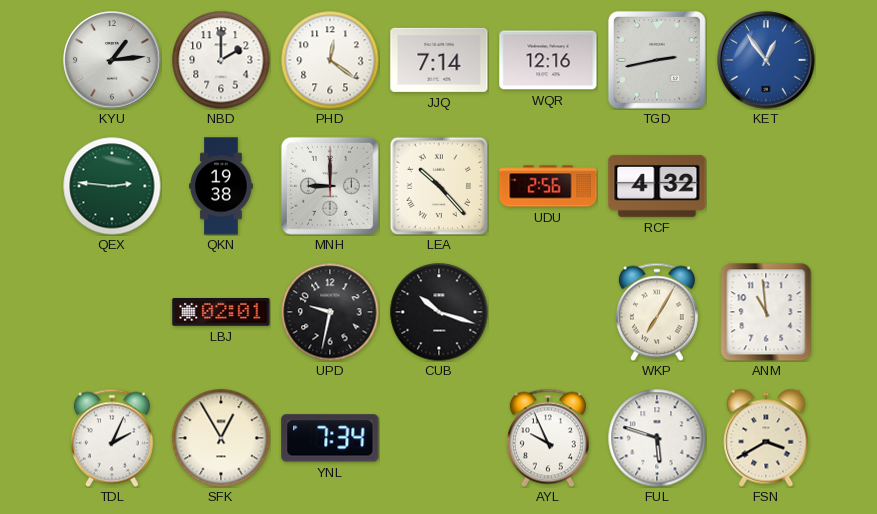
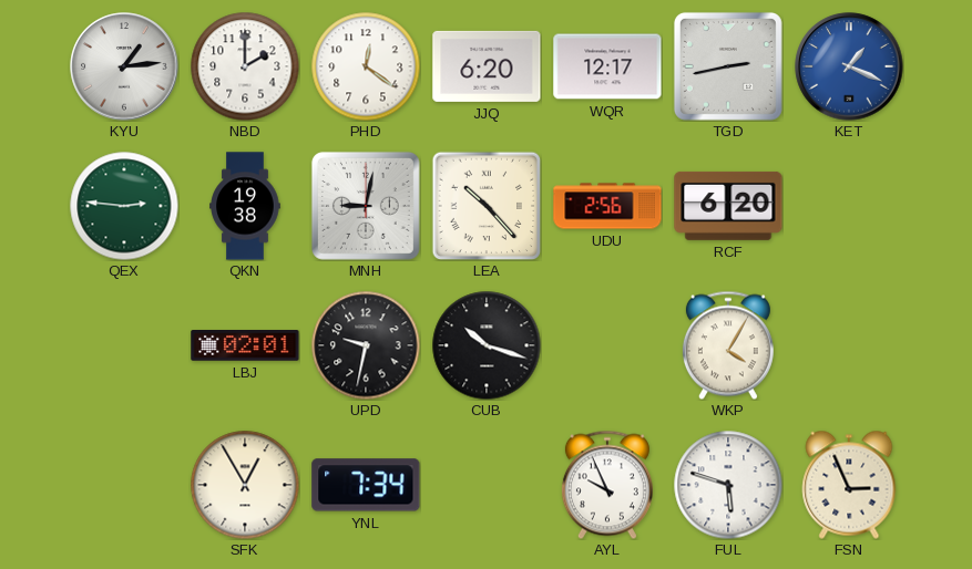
JJQ: 7:14 -> 6:20 (487, 66)
WQR: 12:16 -> 12:17 (607, 66)
KET: 12:54 -> 1:19 (849, 66)
MNH: 9:00 -> 9:02 (366, 206)
RCF: 4:32 -> 6:20 (728, 206)
WKP: 7:05 -> 4:05 (728, 345)
ANM: 10:59 -> none (766, 312)
TDL: 2:04 -> none (112, 438)
FSN: 3:40 -> 2:56 (849, 485)
